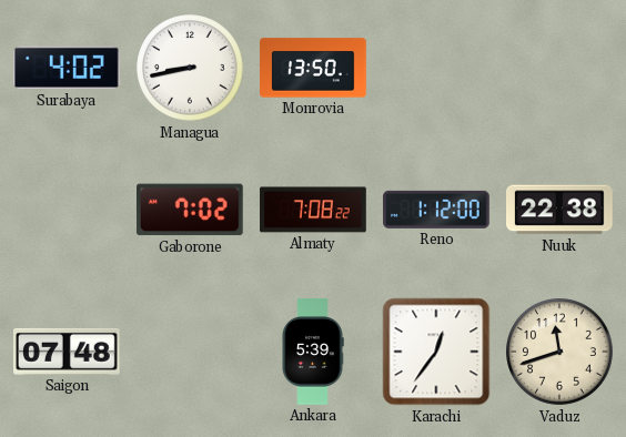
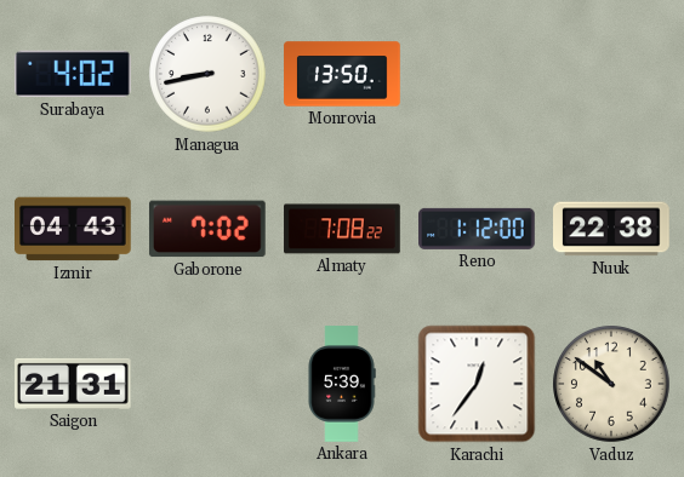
Izmir: none -> 04:43 (74, 229)
Saigon: 07:48 -> 21:31 (74, 384)
Vaduz: 11:42 -> 10:51 (611, 384)
